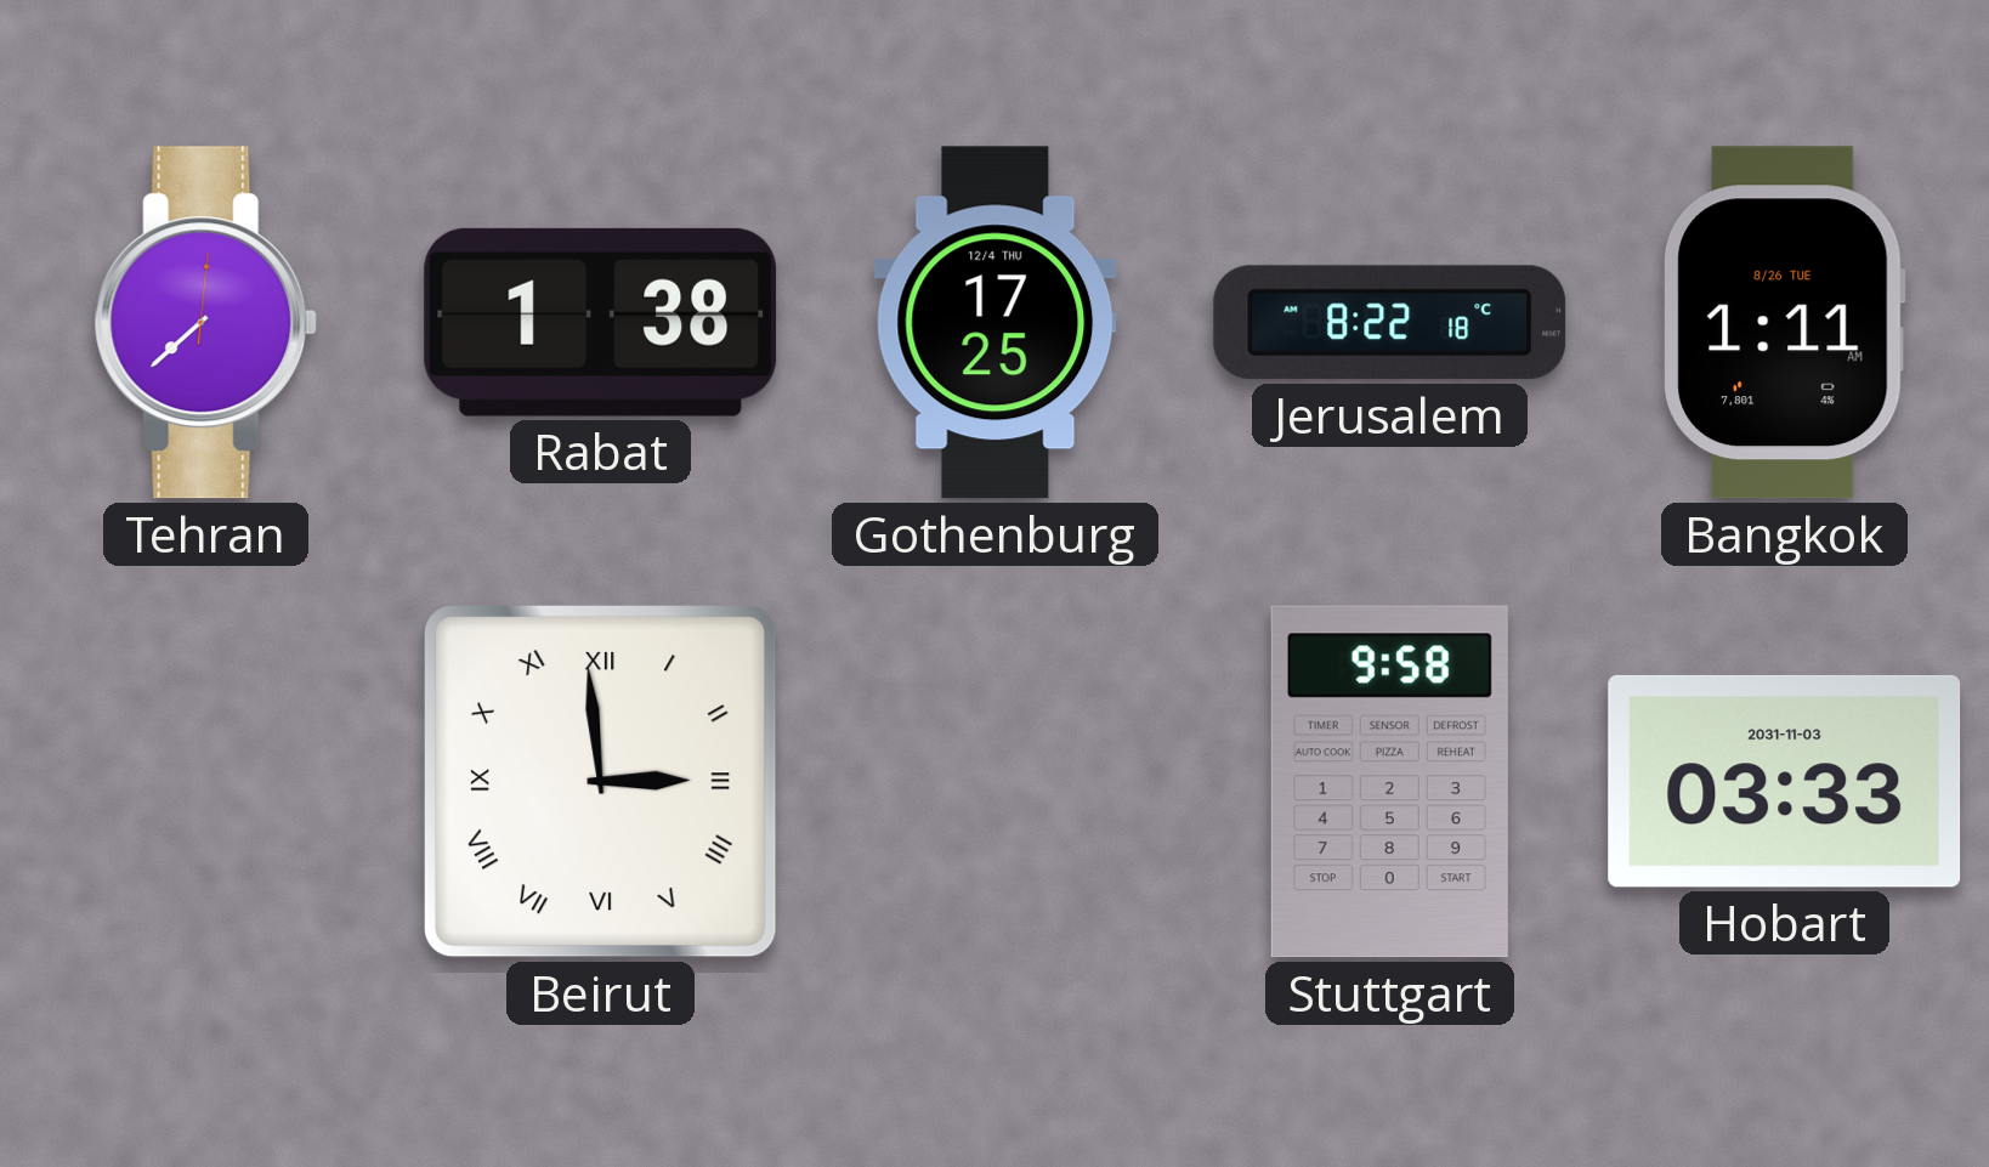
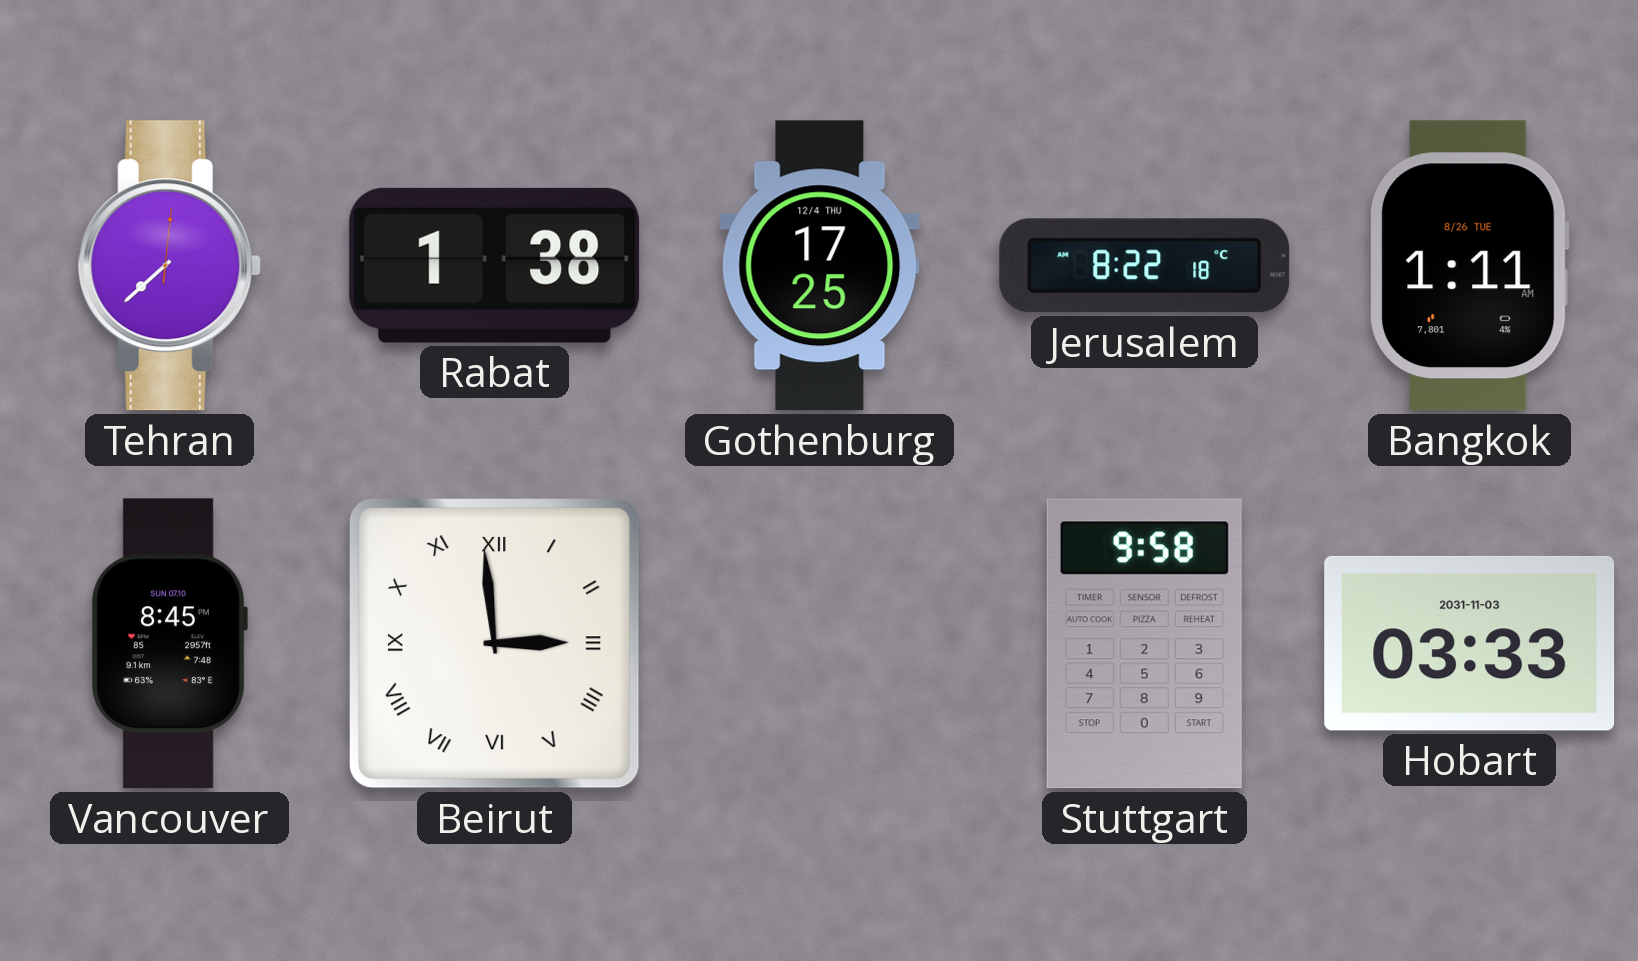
Vancouver: none -> 8:45 (169, 644)
